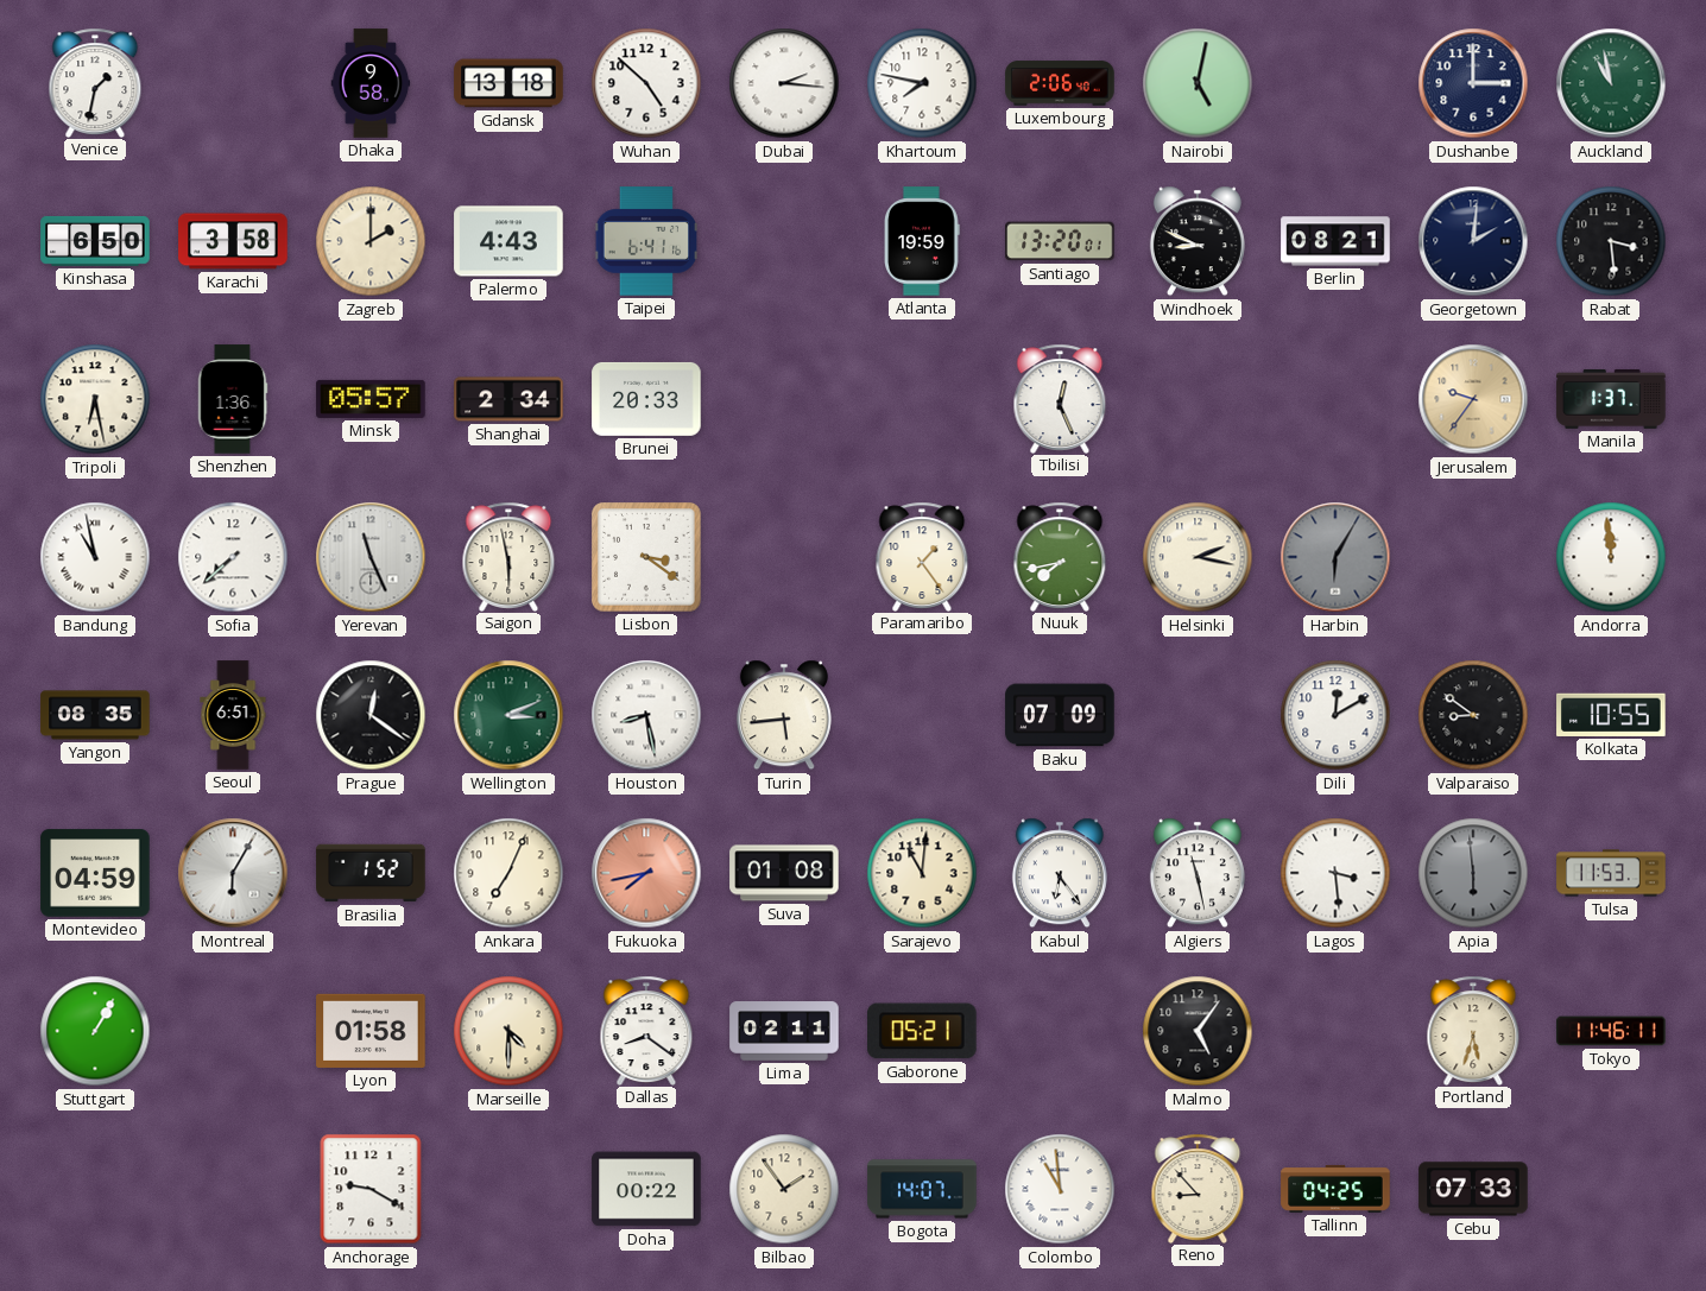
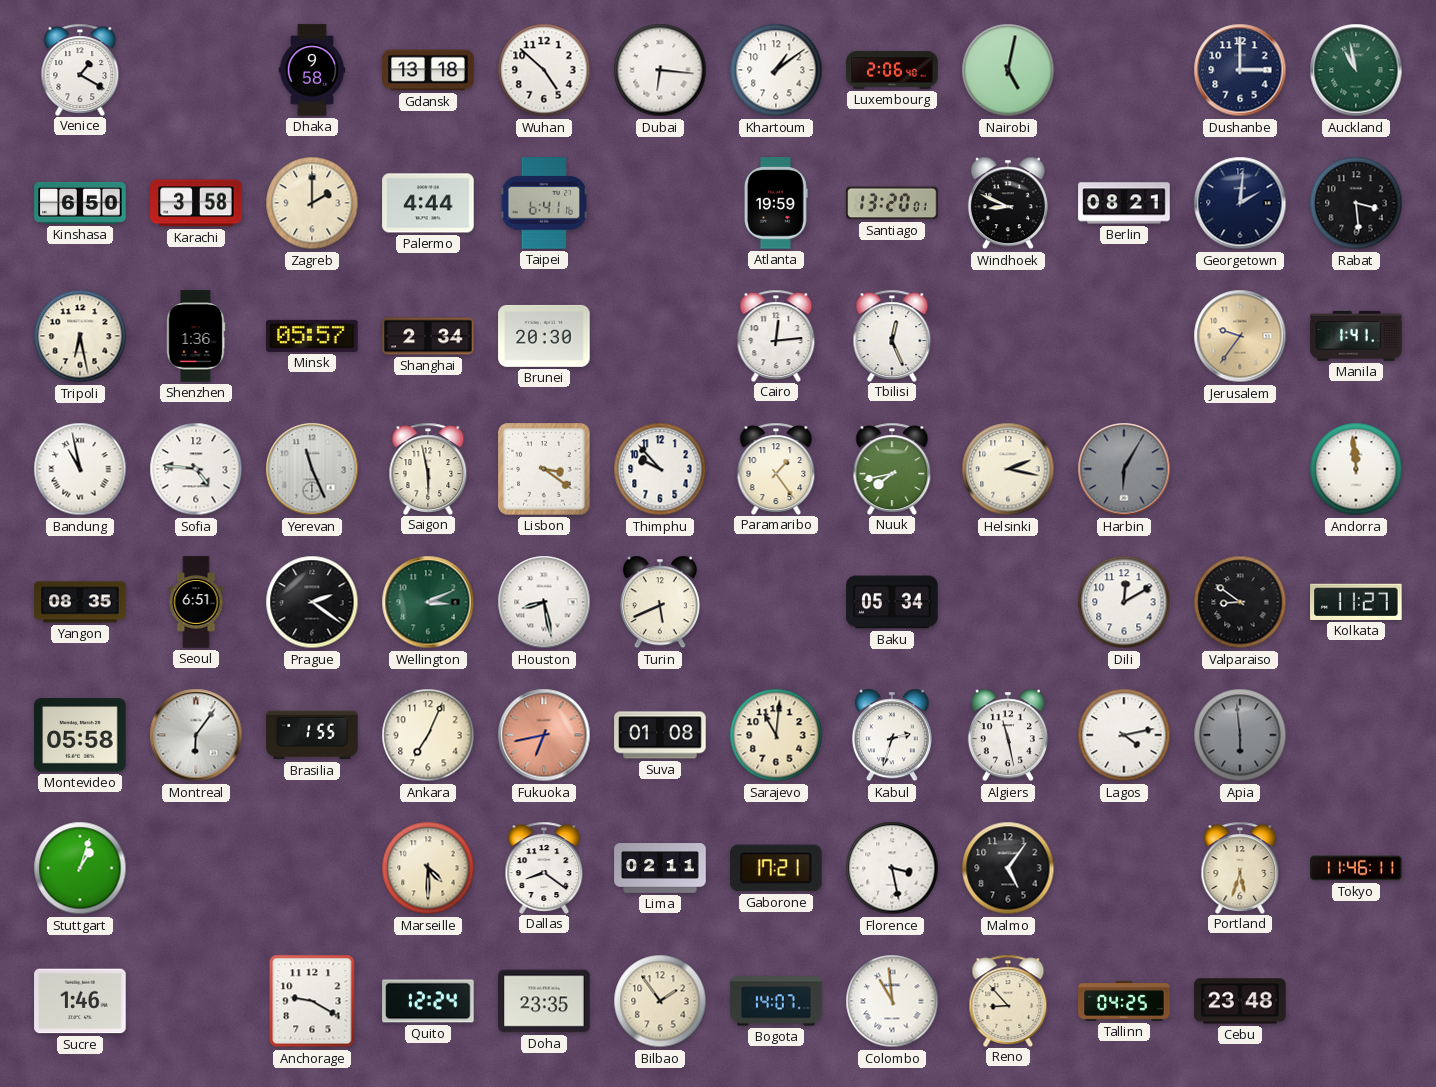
Venice: 1:32 -> 1:20 (80, 69)
Dubai: 2:16 -> 6:16 (660, 70)
Khartoum: 7:47 -> 1:09 (776, 70)
Palermo: 4:43 -> 4:44 (428, 203)
Brunei: 20:33 -> 20:30 (544, 336)
Cairo: none -> 12:14 (776, 335)
Manila: 1:37 -> 1:41 (1356, 336)
Sofia: 7:38 -> 4:46 (196, 469)
Thimphu: none -> 9:53 (660, 469)
Prague: 12:21 -> 2:21 (312, 602)
Turin: 5:44 -> 5:41 (660, 602)
Baku: 07:09 -> 05:34 (892, 602)
Kolkata: 10:55 -> 11:27 (1356, 602)
Montevideo: 04:59 -> 05:58 (80, 735)
Montreal: 6:05 -> 6:06 (196, 735)
Brasilia: 1:52 -> 1:55 (312, 735)
Fukuoka: 7:43 -> 6:43 (544, 735)
Kabul: 6:24 -> 2:33 (892, 735)
Lagos: 3:29 -> 4:13 (1124, 735)
Tulsa: 11:53 -> none (1611, 873)
Stuttgart: 1:05 -> 1:03 (80, 868)
Lyon: 01:58 -> none (371, 1031)
Gaborone: 05:21 -> 17:21 (777, 868)
Florence: none -> 3:28 (892, 868)
Sucre: none -> 1:46 (80, 1001)
Quito: none -> 12:24 (428, 1001)
Doha: 00:22 -> 23:35 (544, 1001)
Cebu: 07:33 -> 23:48 (1240, 1001)
